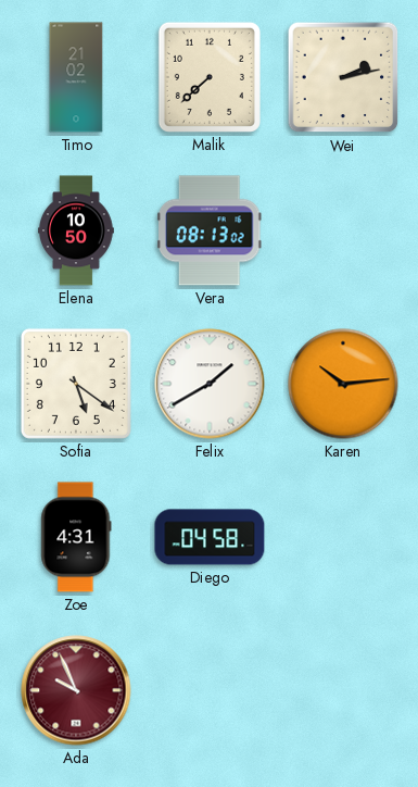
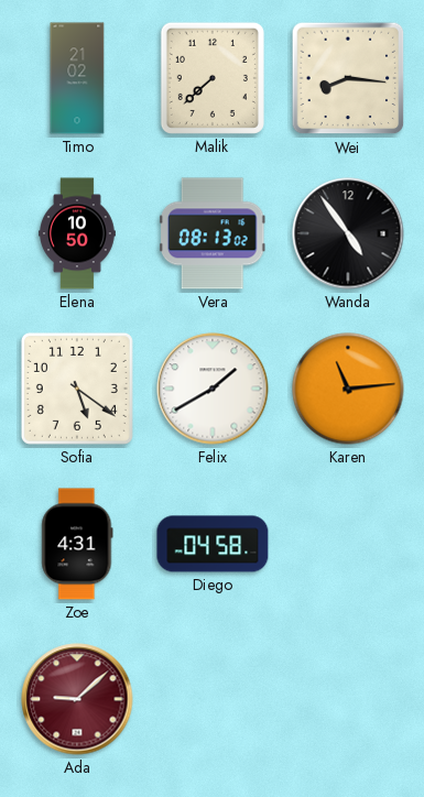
Wei: 2:13 -> 8:16 (348, 78)
Wanda: none -> 4:54 (348, 233)
Karen: 10:14 -> 11:14 (348, 389)
Ada: 9:56 -> 9:08 (77, 699)
